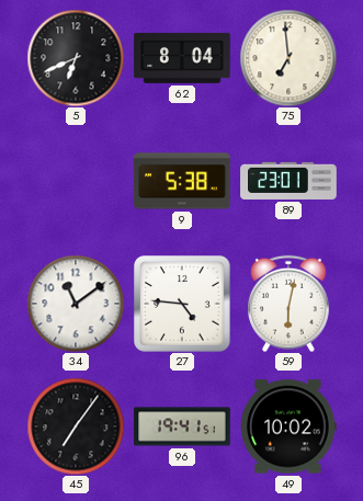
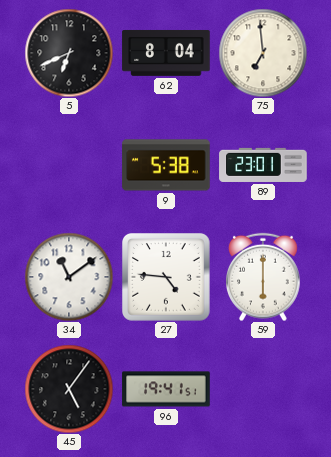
59: 6:02 -> 6:00 (264, 277)
45: 7:06 -> 5:06 (69, 389)
49: 10:02 -> none (290, 426)
